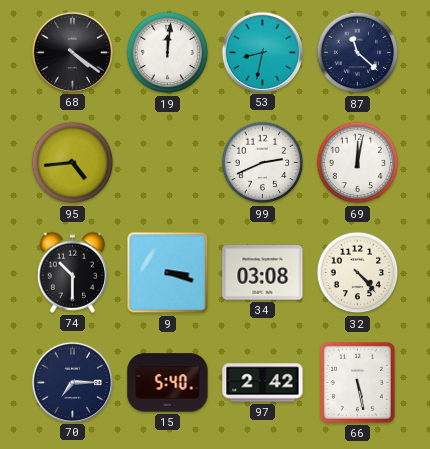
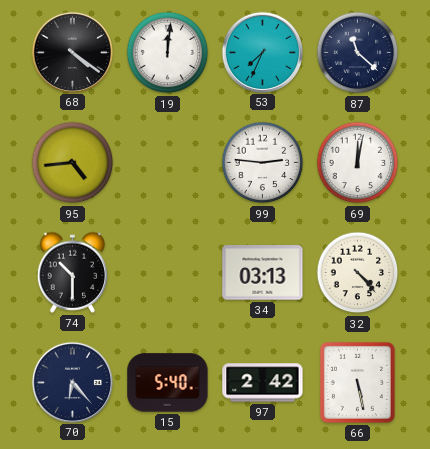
53: 8:32 -> 7:34 (262, 52)
99: 2:41 -> 2:46 (263, 163)
9: 3:18 -> none (168, 273)
34: 03:08 -> 03:13 (263, 273)
70: 7:15 -> 6:23 (72, 382)
